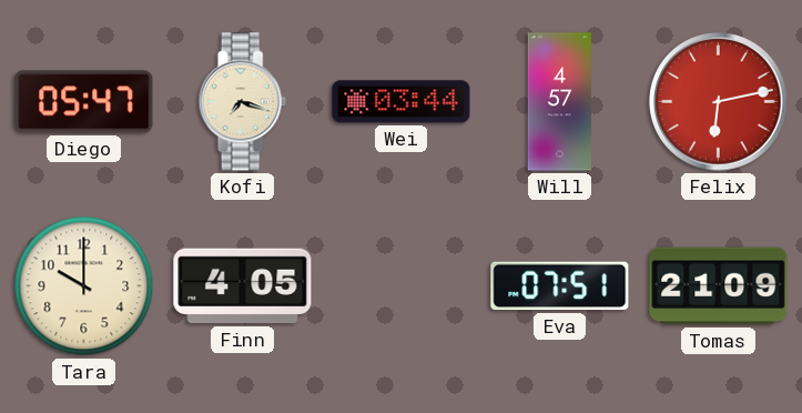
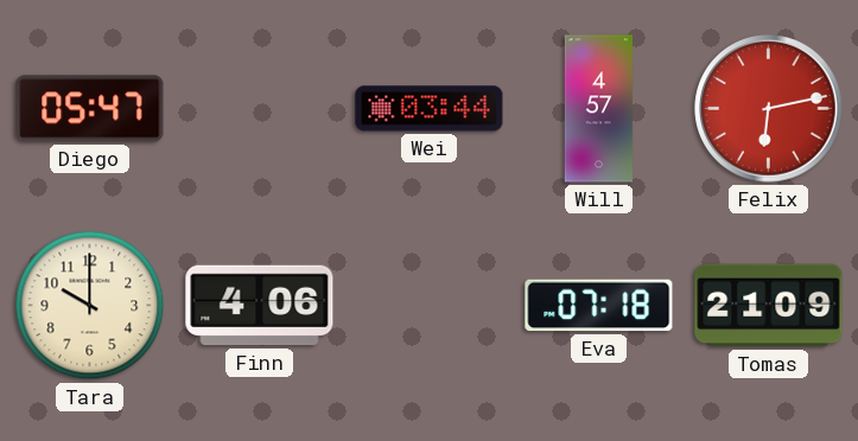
Kofi: 7:18 -> none (242, 102)
Finn: 4:05 -> 4:06 (260, 306)
Eva: 07:51 -> 07:18 (599, 306)
